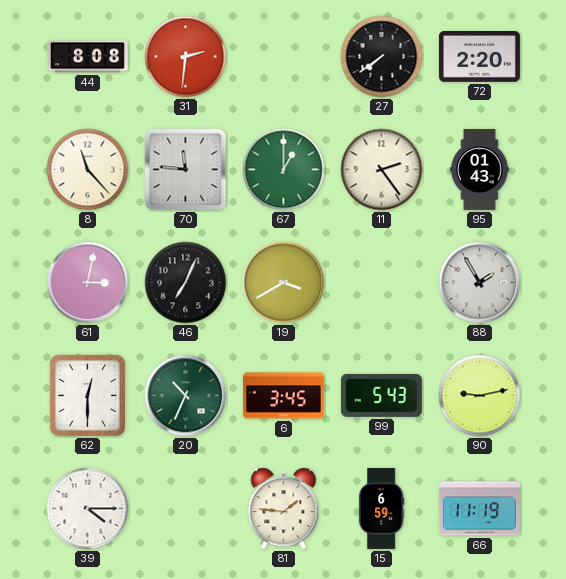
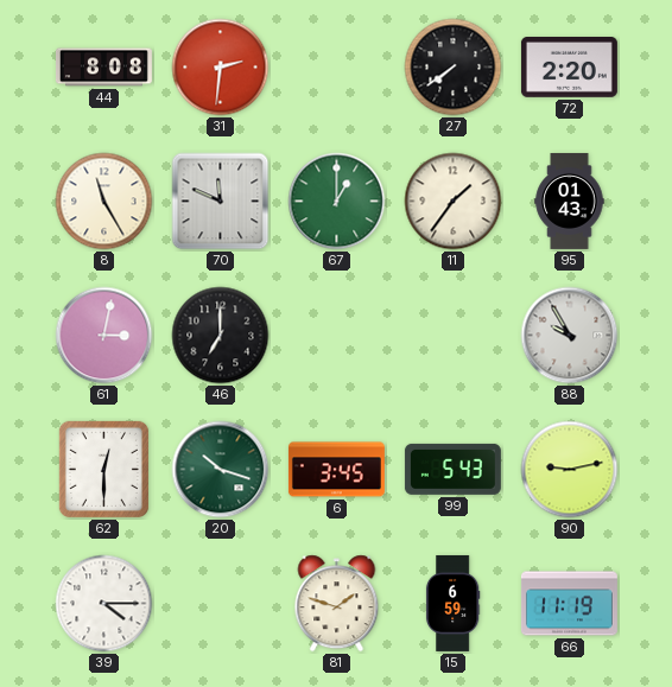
8: 11:23 -> 11:25 (104, 202)
70: 11:46 -> 11:49 (221, 202)
11: 2:24 -> 1:36 (454, 202)
46: 7:04 -> 7:00 (221, 336)
19: 3:40 -> none (284, 283)
88: 1:55 -> 9:55 (570, 336)
20: 10:34 -> 10:18 (221, 470)
81: 1:46 -> 1:48 (337, 604)
